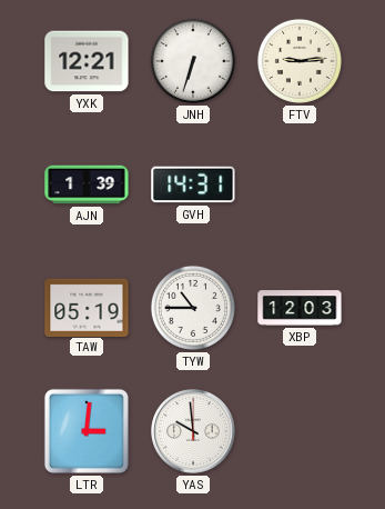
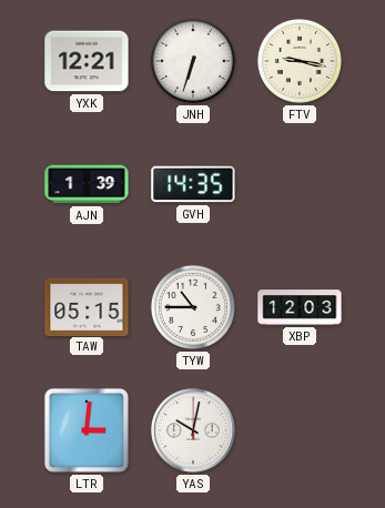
FTV: 9:14 -> 9:17 (300, 61)
GVH: 14:31 -> 14:35 (193, 184)
TAW: 05:19 -> 05:15 (87, 306)
YAS: 9:59 -> 10:02 (193, 430)
